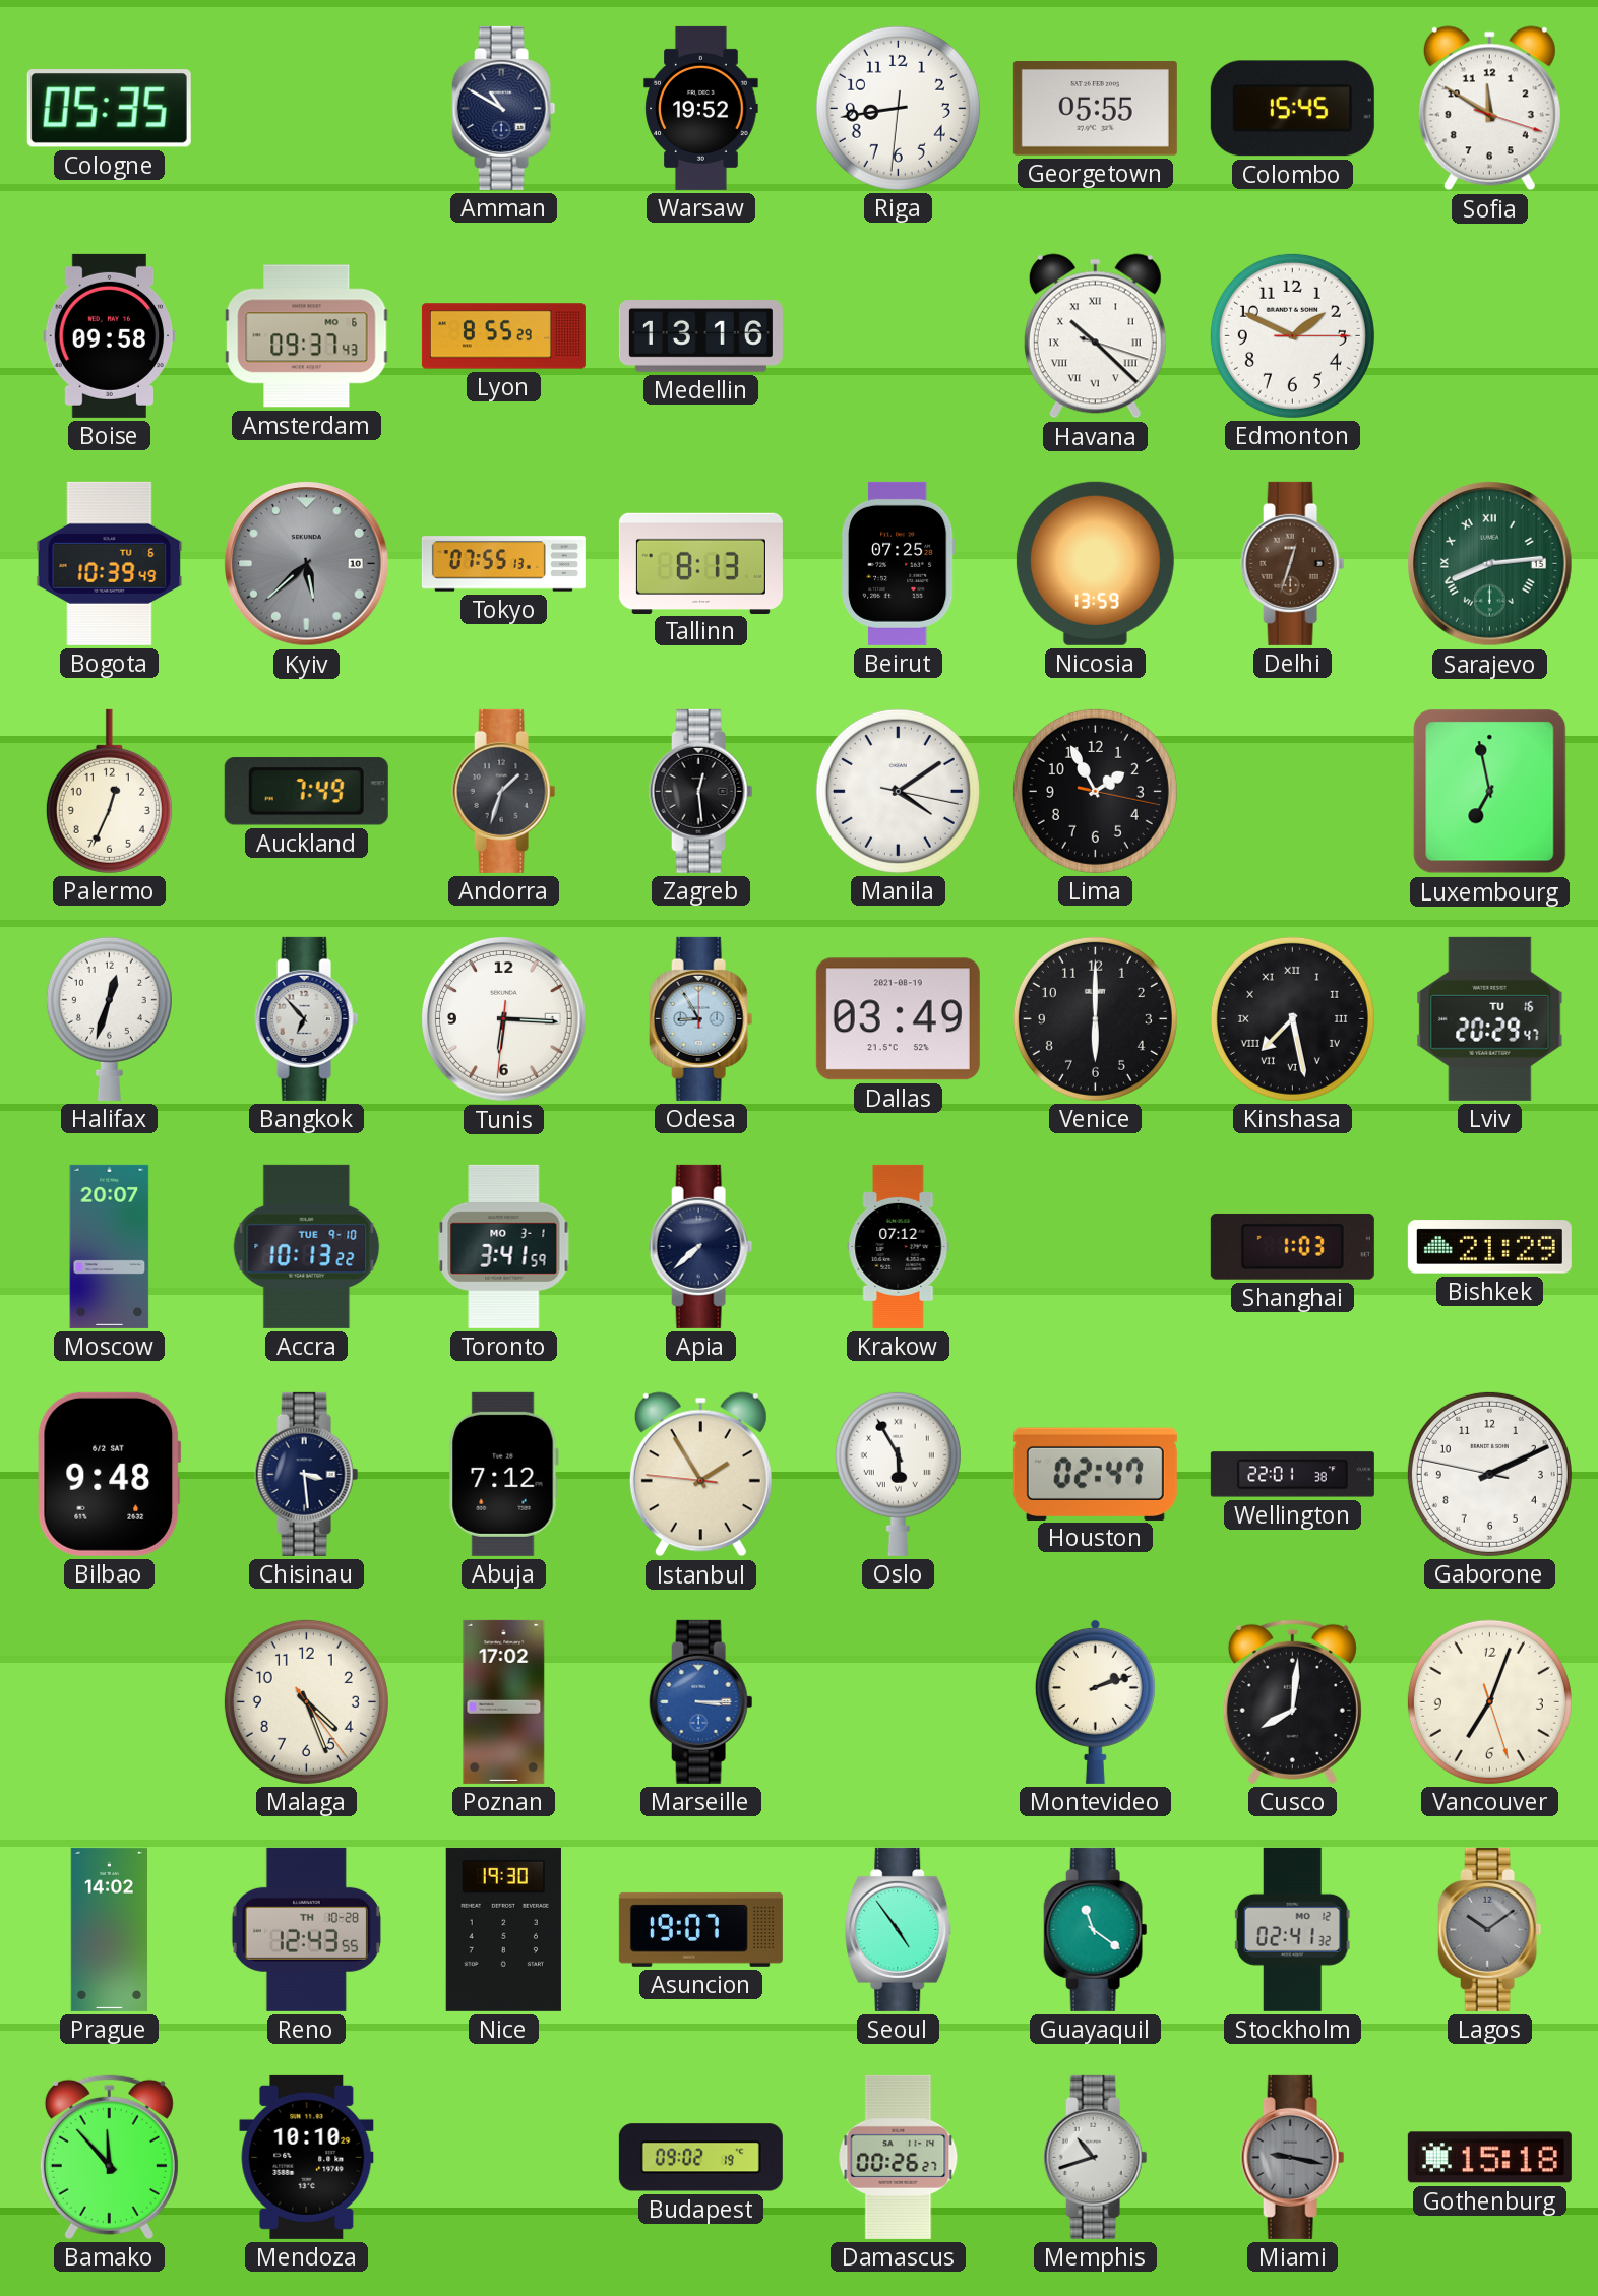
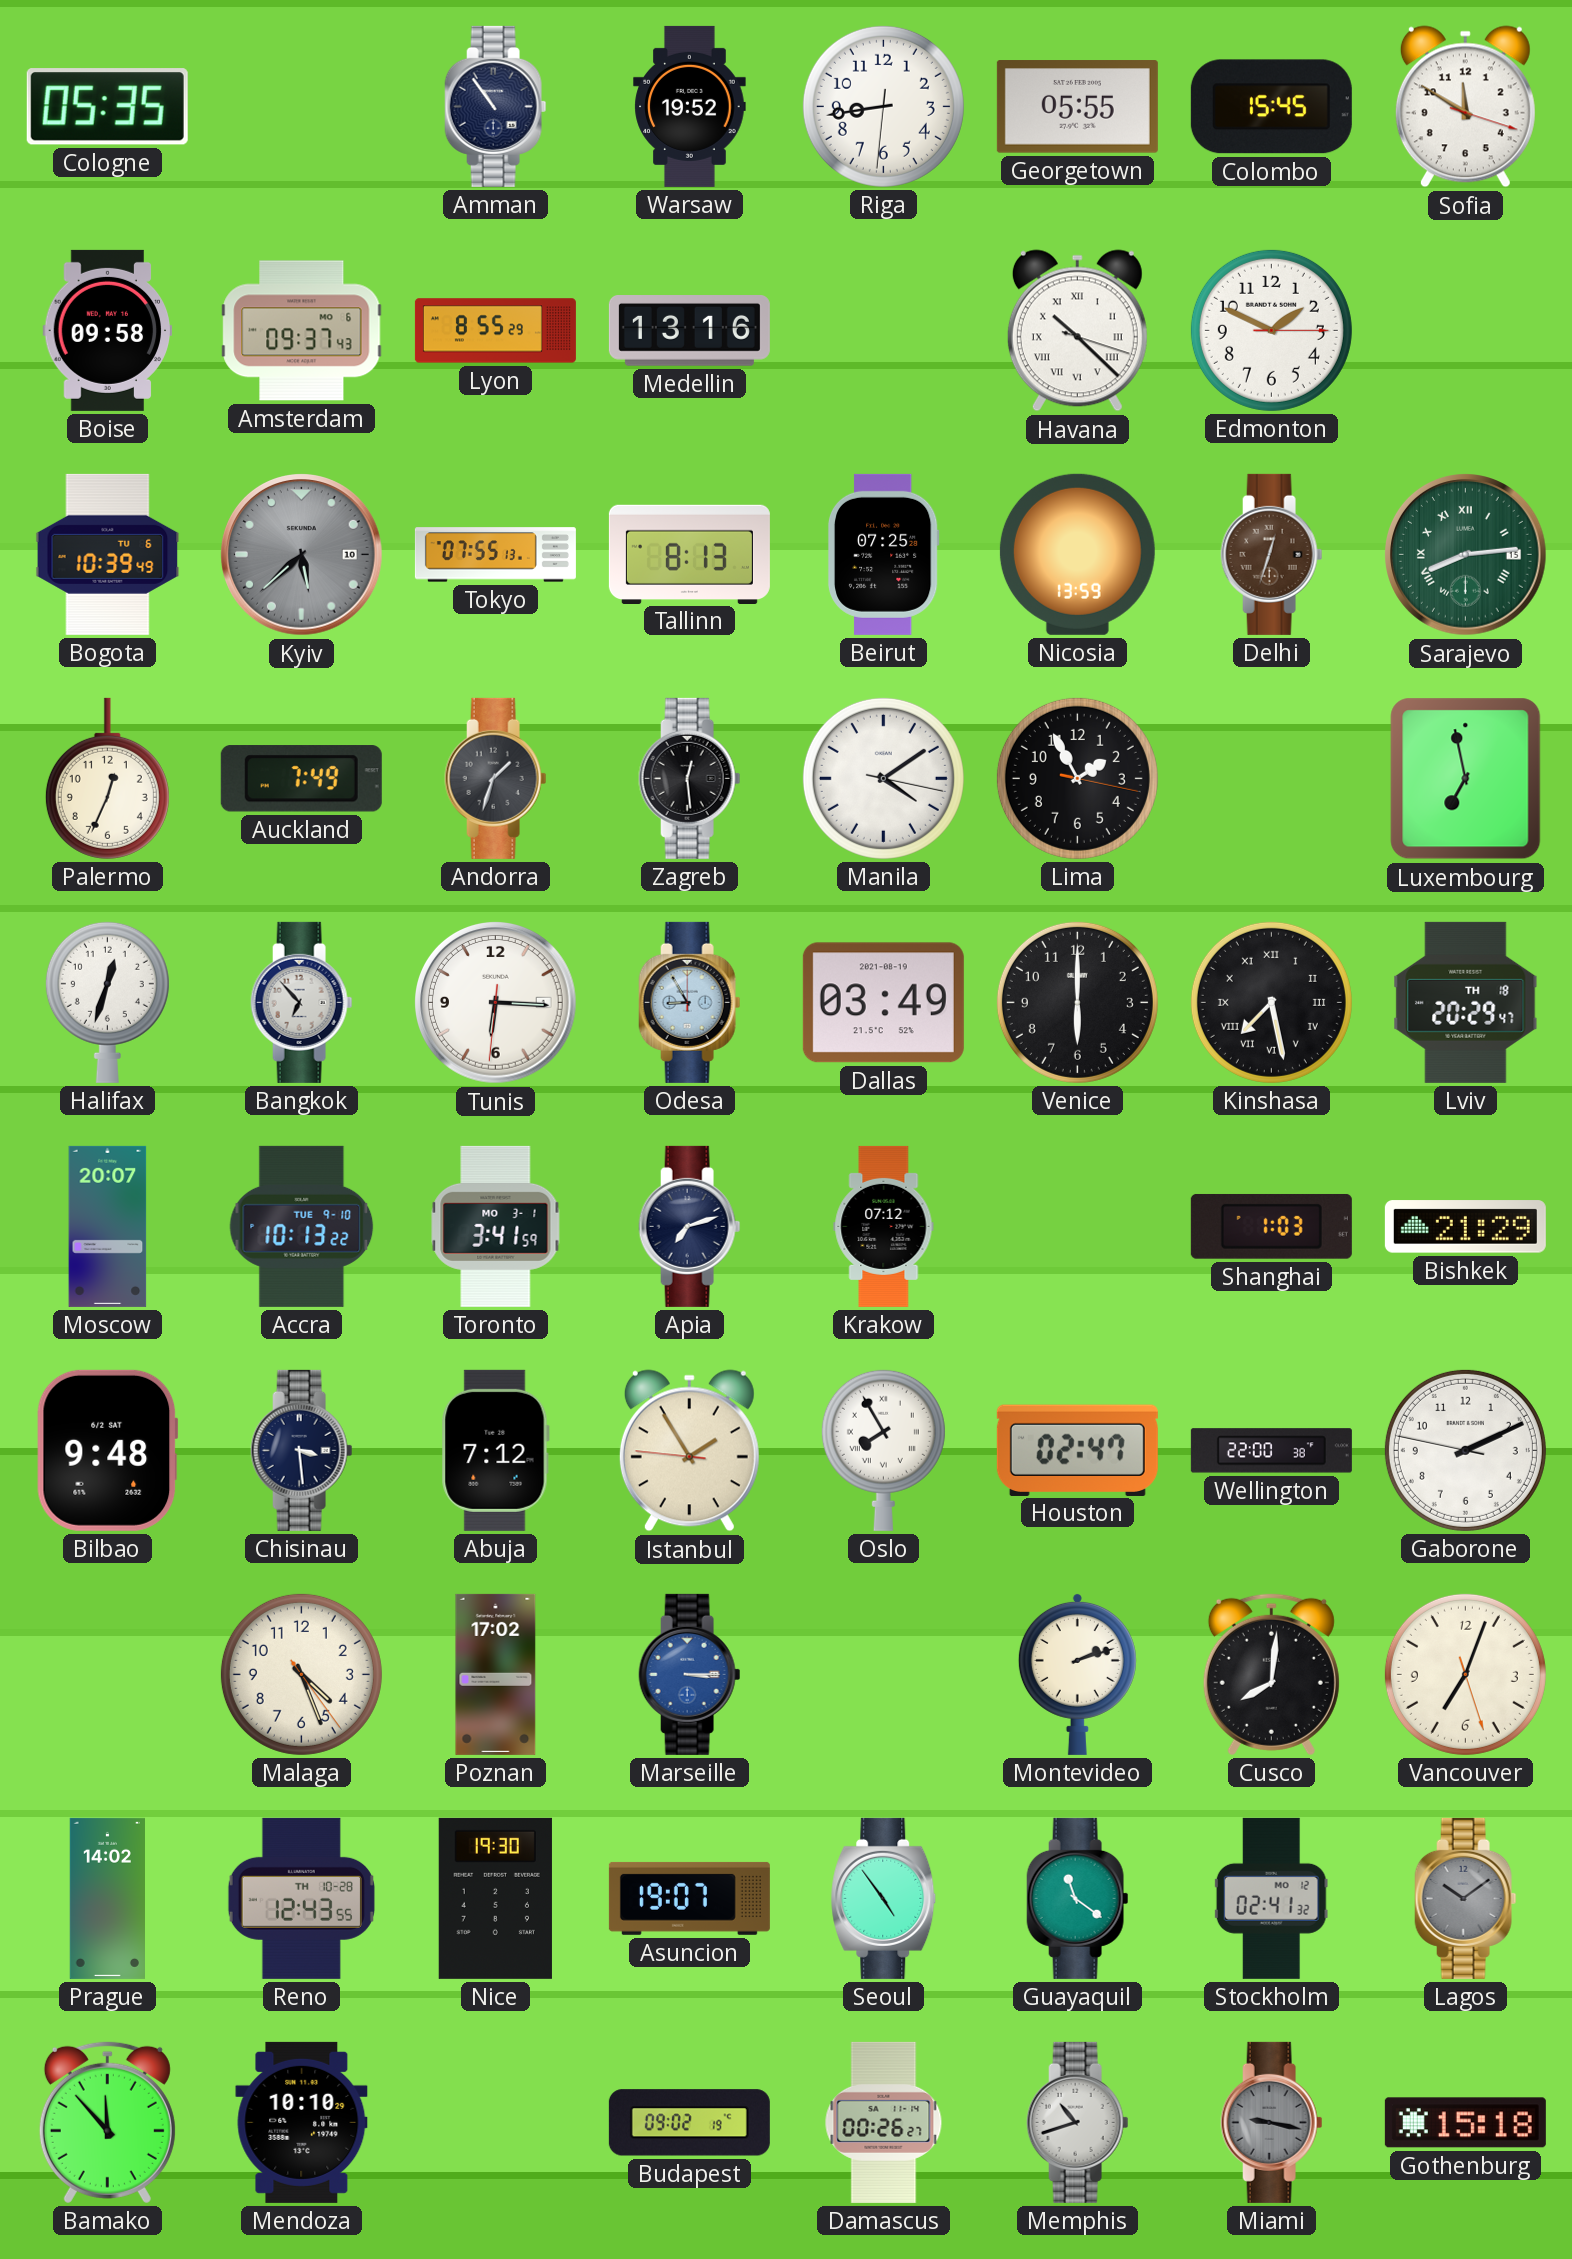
Amman: 10:50 -> 10:54 (496, 106)
Lviv date: TU 16 -> TH 18 (1466, 1002)
Apia: 7:38 -> 7:12 (690, 1226)
Oslo: 5:55 -> 7:55 (883, 1450)
Wellington: 22:01 -> 22:00 (1271, 1451)
